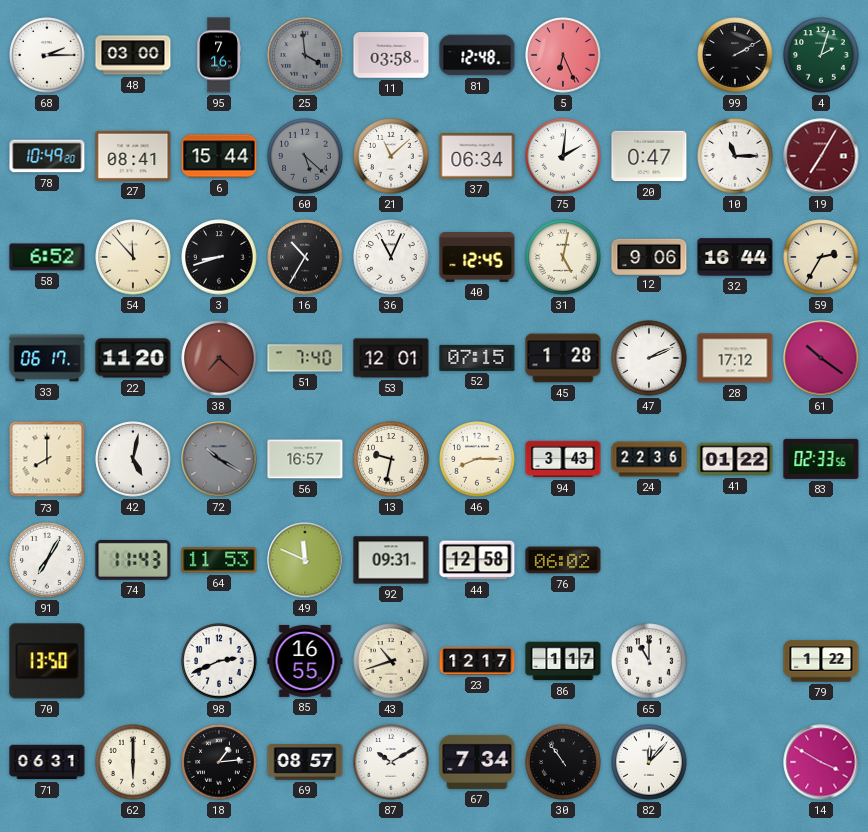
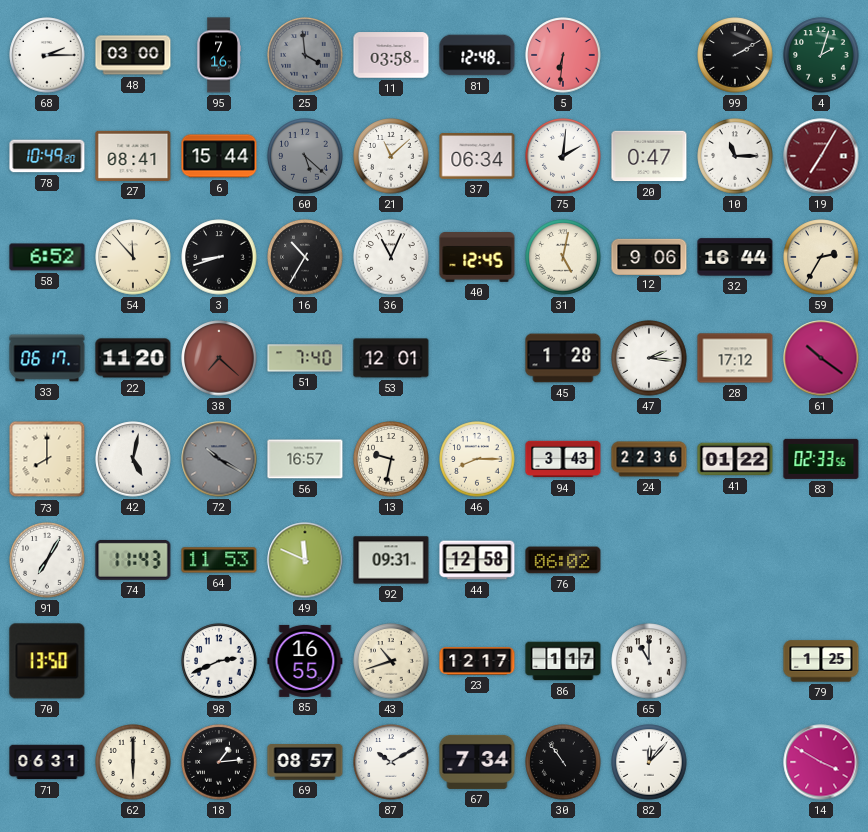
5: 6:26 -> 6:31 (563, 55)
52: 07:15 -> none (477, 358)
47: 2:11 -> 2:16 (649, 358)
79: 1:22 -> 1:25 (821, 661)
